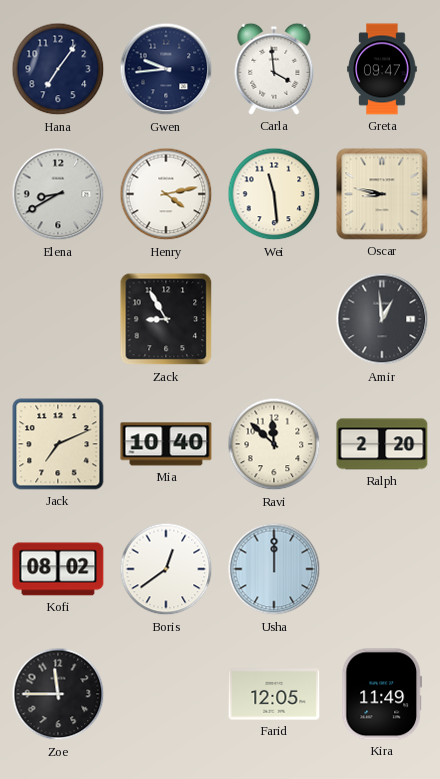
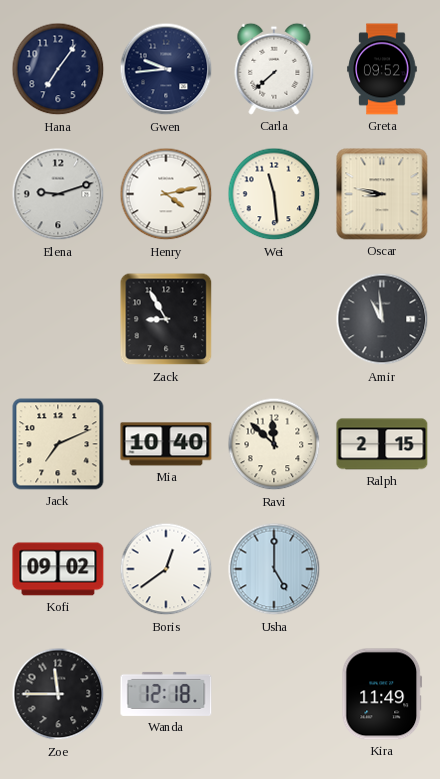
Carla: 3:59 -> 7:38 (274, 69)
Greta: 09:47 -> 09:52 (382, 69)
Elena: 8:40 -> 9:12 (58, 194)
Amir: 12:59 -> 10:59 (382, 319)
Ralph: 2:20 -> 2:15 (382, 444)
Kofi: 08:02 -> 09:02 (58, 569)
Usha: 12:00 -> 5:00 (274, 569)
Wanda: none -> 12:18 (166, 694)
Farid: 12:05 -> none (274, 694)
